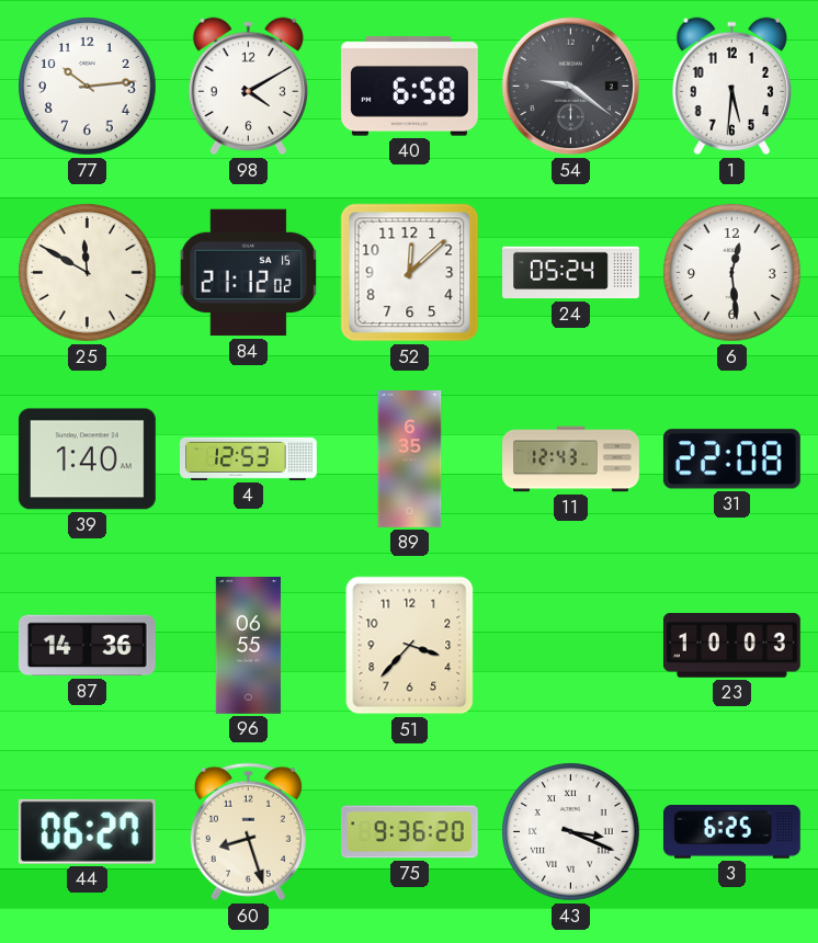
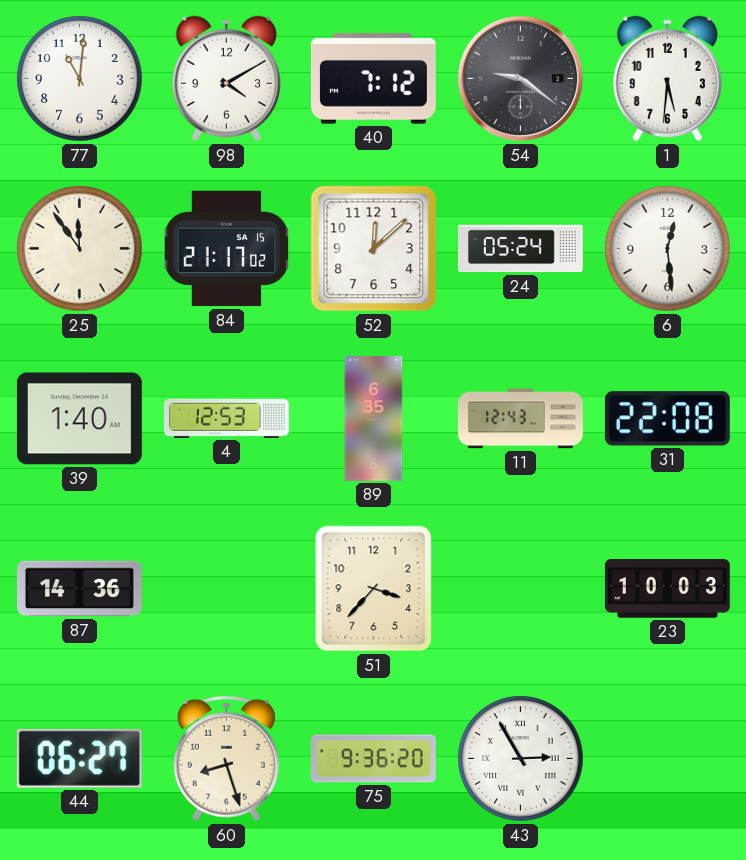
77: 10:14 -> 11:01 (80, 79)
40: 6:58 -> 7:12 (373, 79)
25: 11:50 -> 11:54 (80, 249)
84: 21:12 -> 21:17 (227, 249)
96: 06:55 -> none (248, 646)
43: 3:19 -> 2:55 (521, 759)
3: 6:25 -> none (731, 832)
